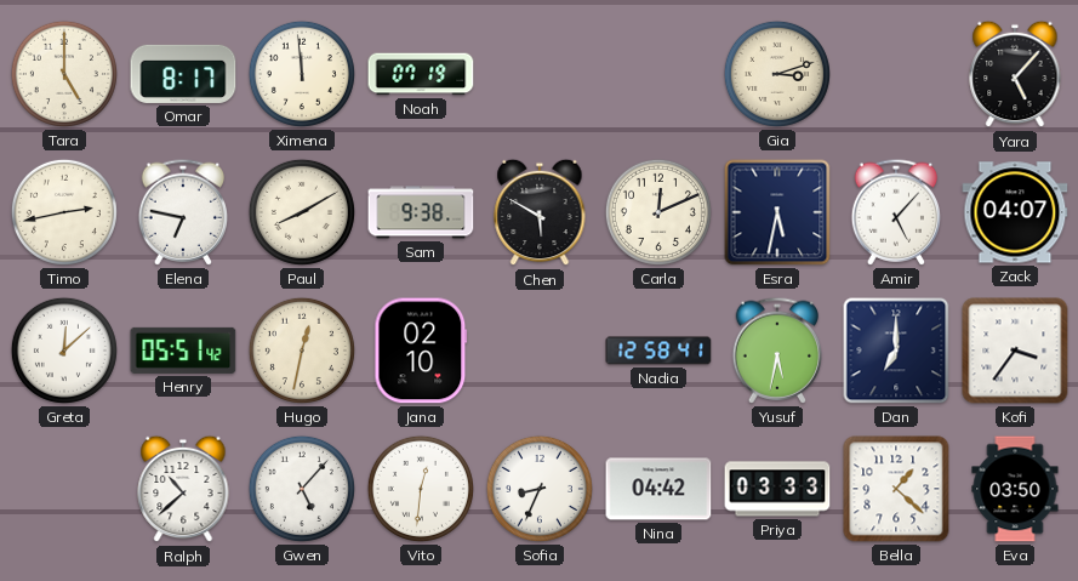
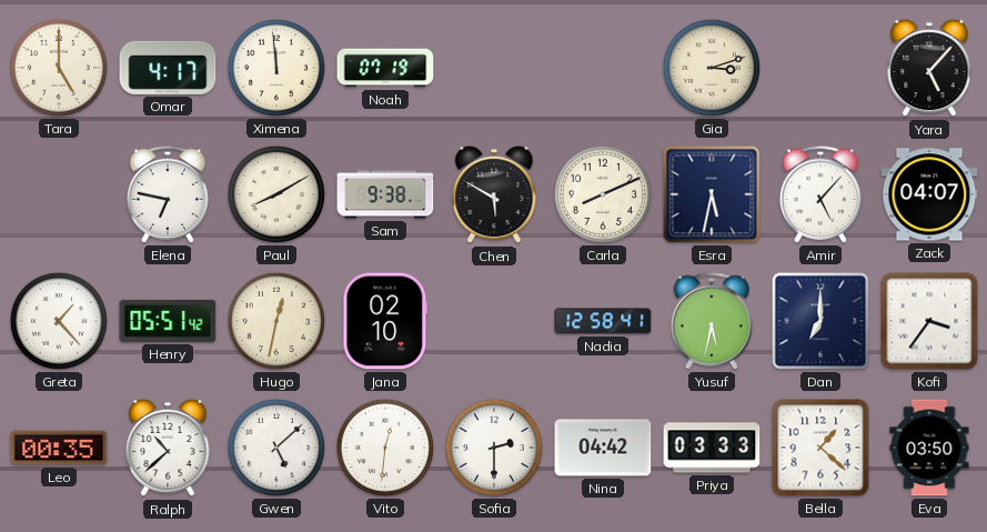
Omar: 8:17 -> 4:17 (168, 68)
Timo: 2:43 -> none (64, 212)
Carla: 12:11 -> 8:11 (603, 194)
Greta: 12:08 -> 1:23 (59, 321)
Leo: none -> 00:35 (59, 448)
Gwen: 5:07 -> 5:08 (276, 448)
Sofia: 8:34 -> 2:30 (494, 448)
